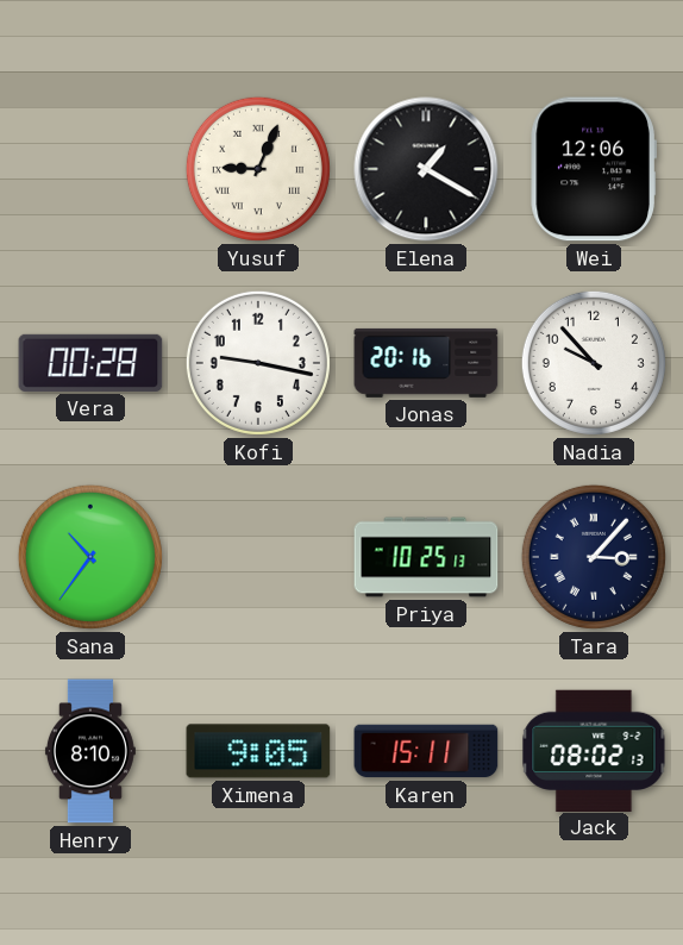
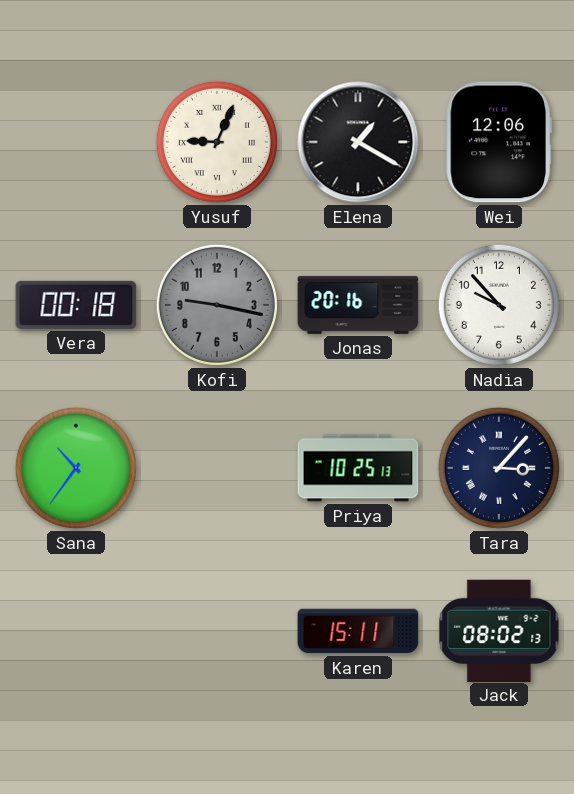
Vera: 00:28 -> 00:18 (76, 305)
Kofi dial: white -> grey (217, 305)
Henry: 8:10 -> none (90, 751)
Ximena: 9:05 -> none (258, 751)
